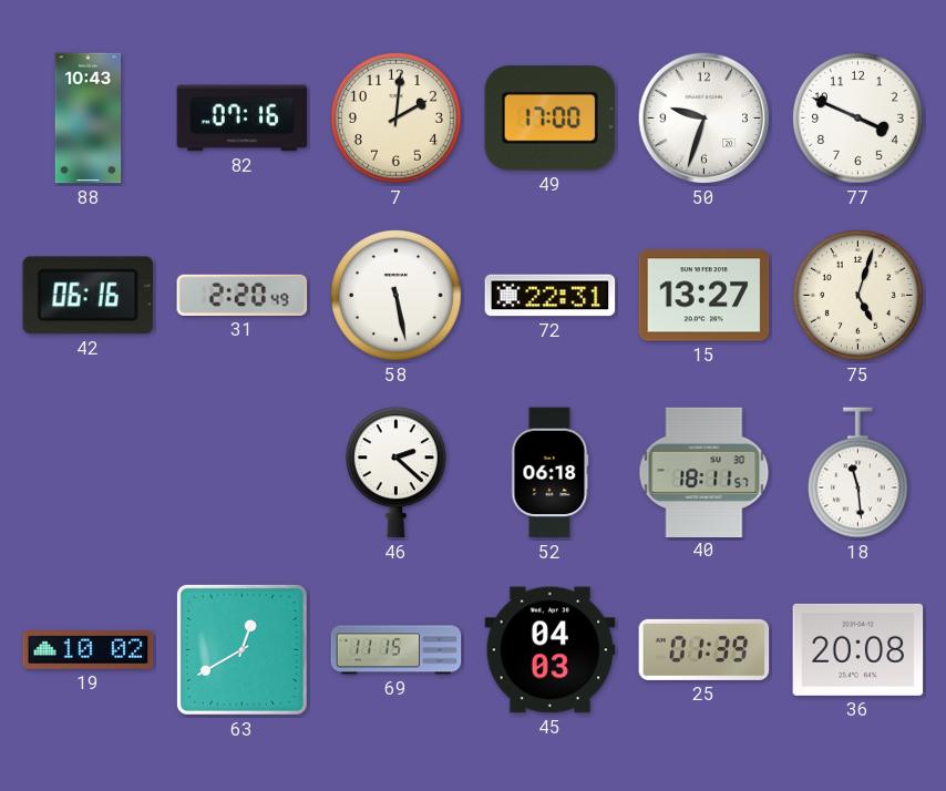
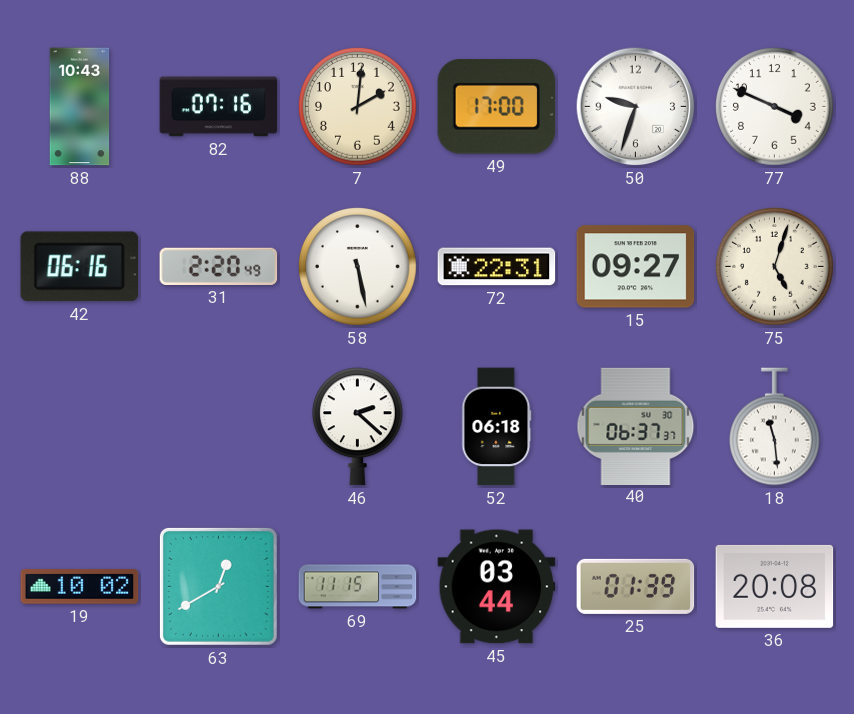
15: 13:27 -> 09:27 (636, 267)
40: 18:11 -> 06:37 (636, 426)
45: 04:03 -> 03:44 (497, 587)
